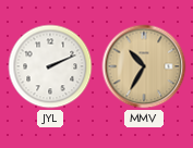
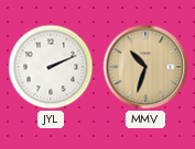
MMV: 10:35 -> 10:33 (145, 67)
